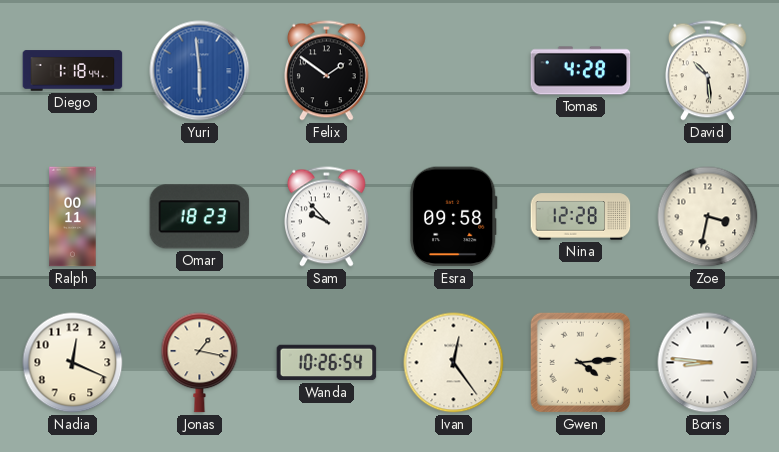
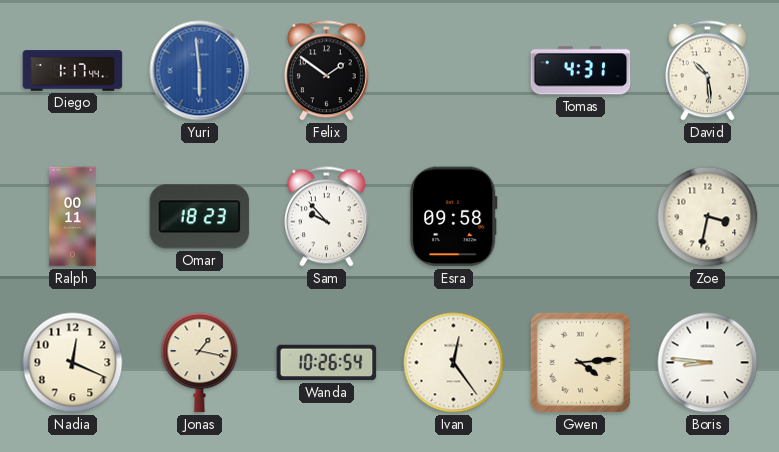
Diego: 1:18 -> 1:17 (73, 71)
Tomas: 4:28 -> 4:31 (581, 71)
Nina: 12:28 -> none (581, 217)
